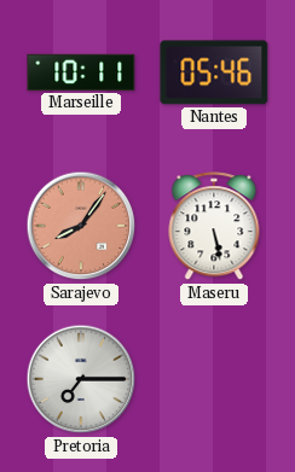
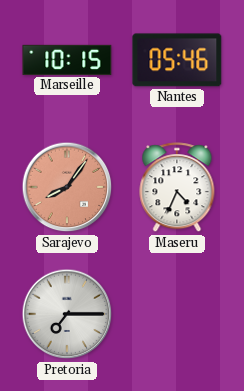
Marseille: 10:11 -> 10:15 (67, 60)
Maseru: 5:28 -> 4:34 (177, 188)
